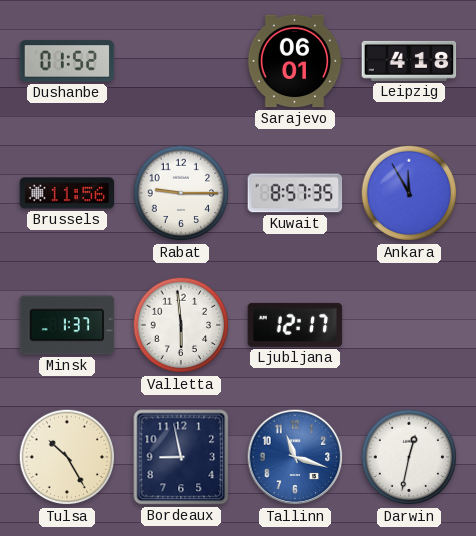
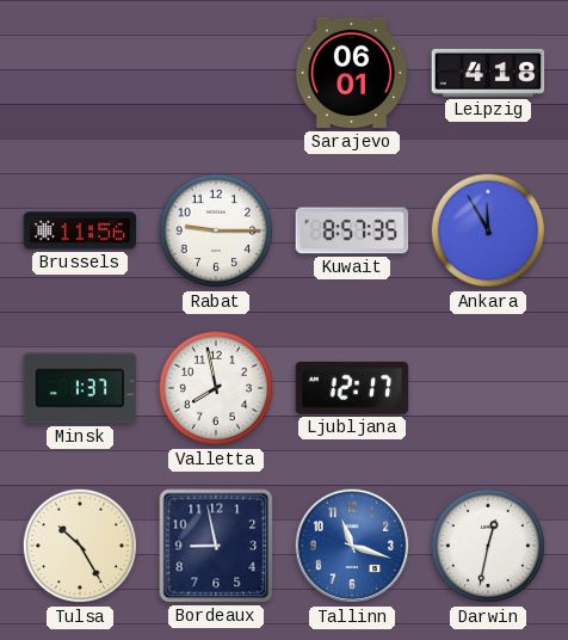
Dushanbe: 01:52 -> none (67, 61)
Valletta: 5:59 -> 7:58 (216, 388)
